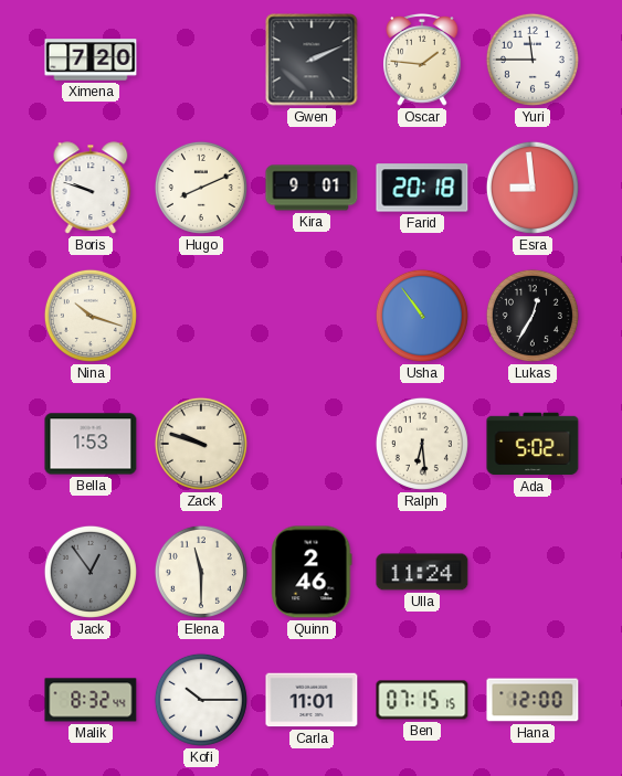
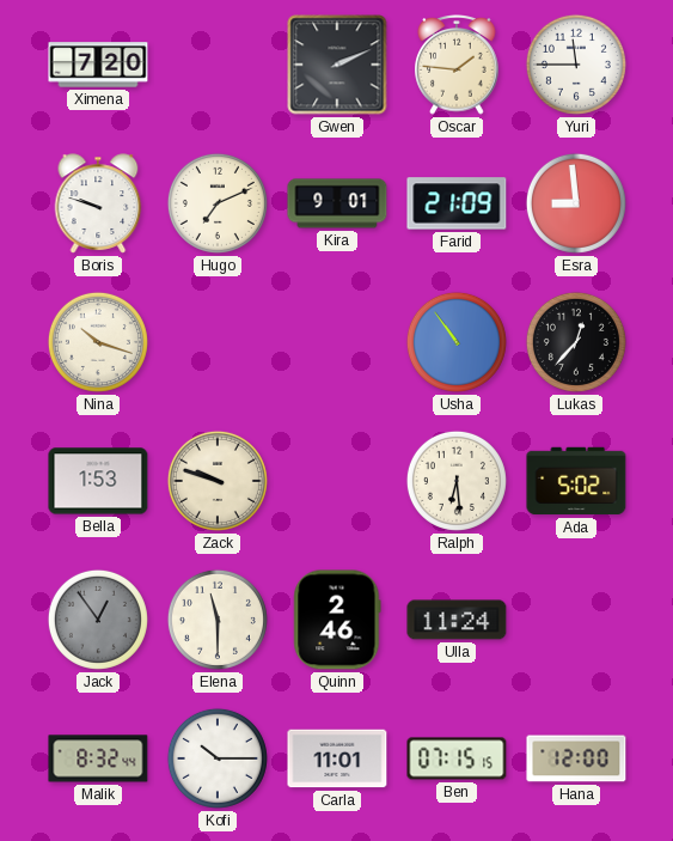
Hugo: 8:11 -> 7:11 (218, 203)
Farid: 20:18 -> 21:09 (457, 203)
Lukas: 12:35 -> 12:37 (576, 342)
